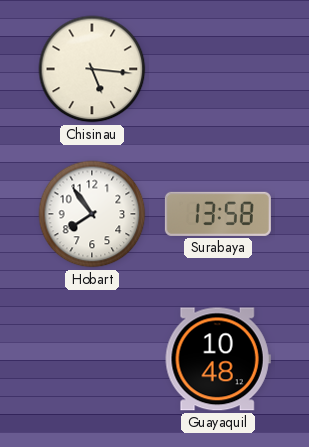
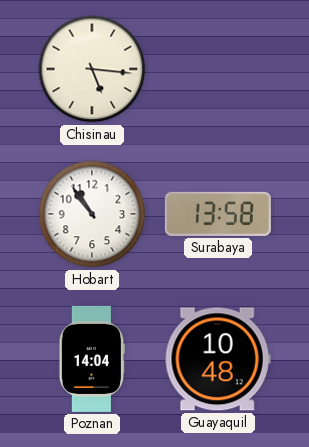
Hobart: 7:54 -> 10:54 (92, 214)
Poznan: none -> 14:04 (92, 359)
